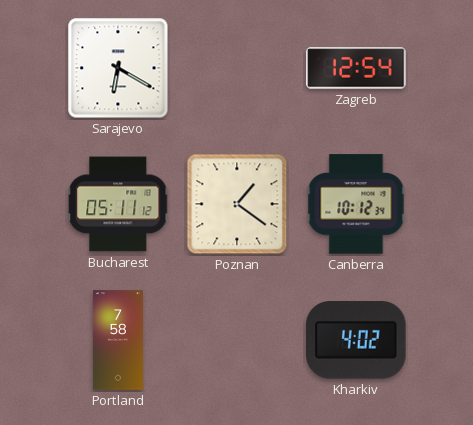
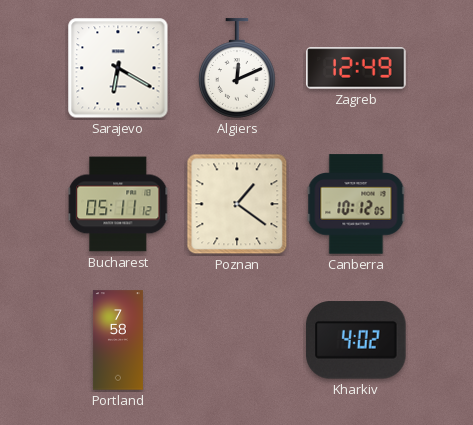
Algiers: none -> 12:11 (237, 68)
Zagreb: 12:54 -> 12:49 (356, 68)
Canberra: 10:12:34 -> 10:12:05 (356, 204)
